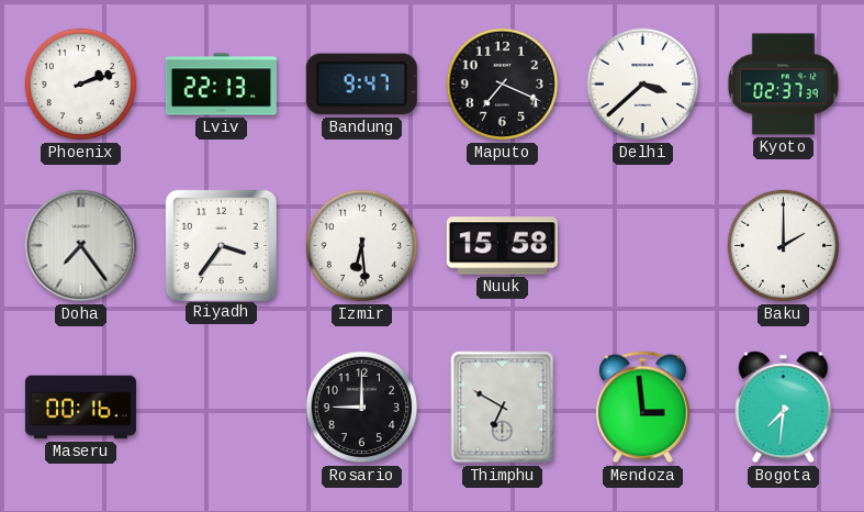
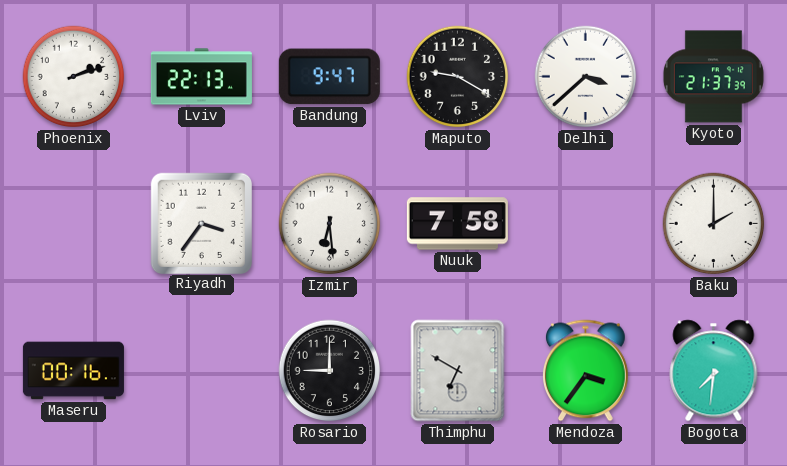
Maputo: 7:19 -> 9:20 (458, 77)
Kyoto: 02:37 -> 21:37 (713, 77)
Doha: 7:24 -> none (81, 246)
Nuuk: 15:58 -> 7:58 (457, 224)
Mendoza: 2:59 -> 3:36 (586, 371)
